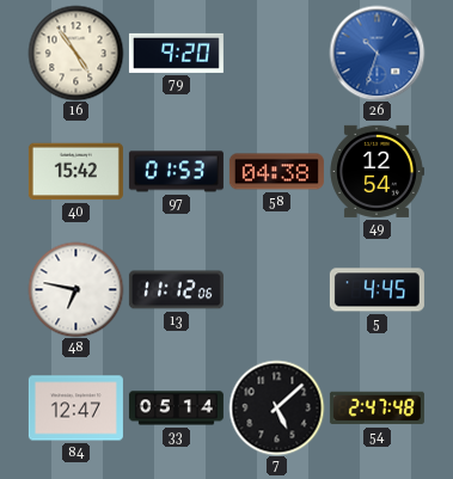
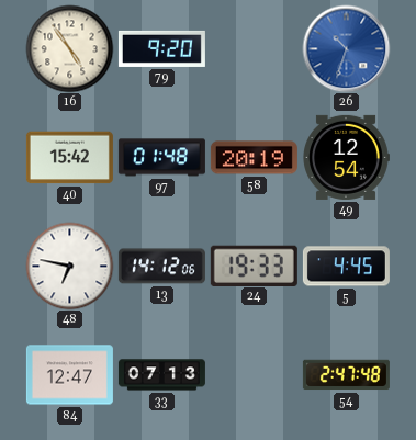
97: 01:53 -> 01:48 (161, 158)
58: 04:38 -> 20:19 (254, 158)
13: 11:12 -> 14:12 (161, 267)
24: none -> 19:33 (254, 266)
33: 05:14 -> 07:13 (161, 375)
7: 5:08 -> none (276, 407)
